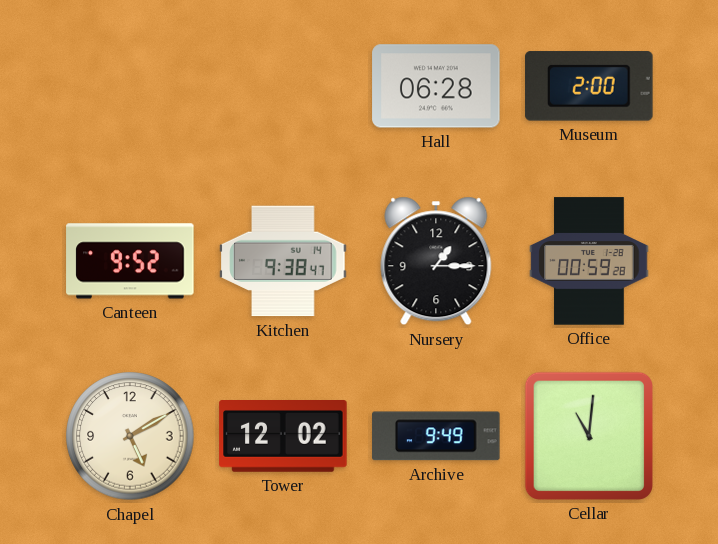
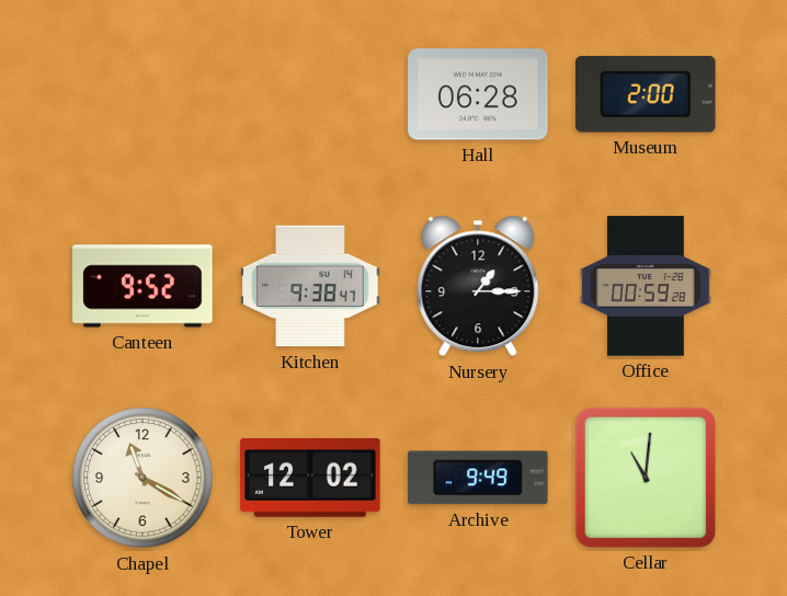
Chapel: 5:10 -> 11:20 (142, 478)
